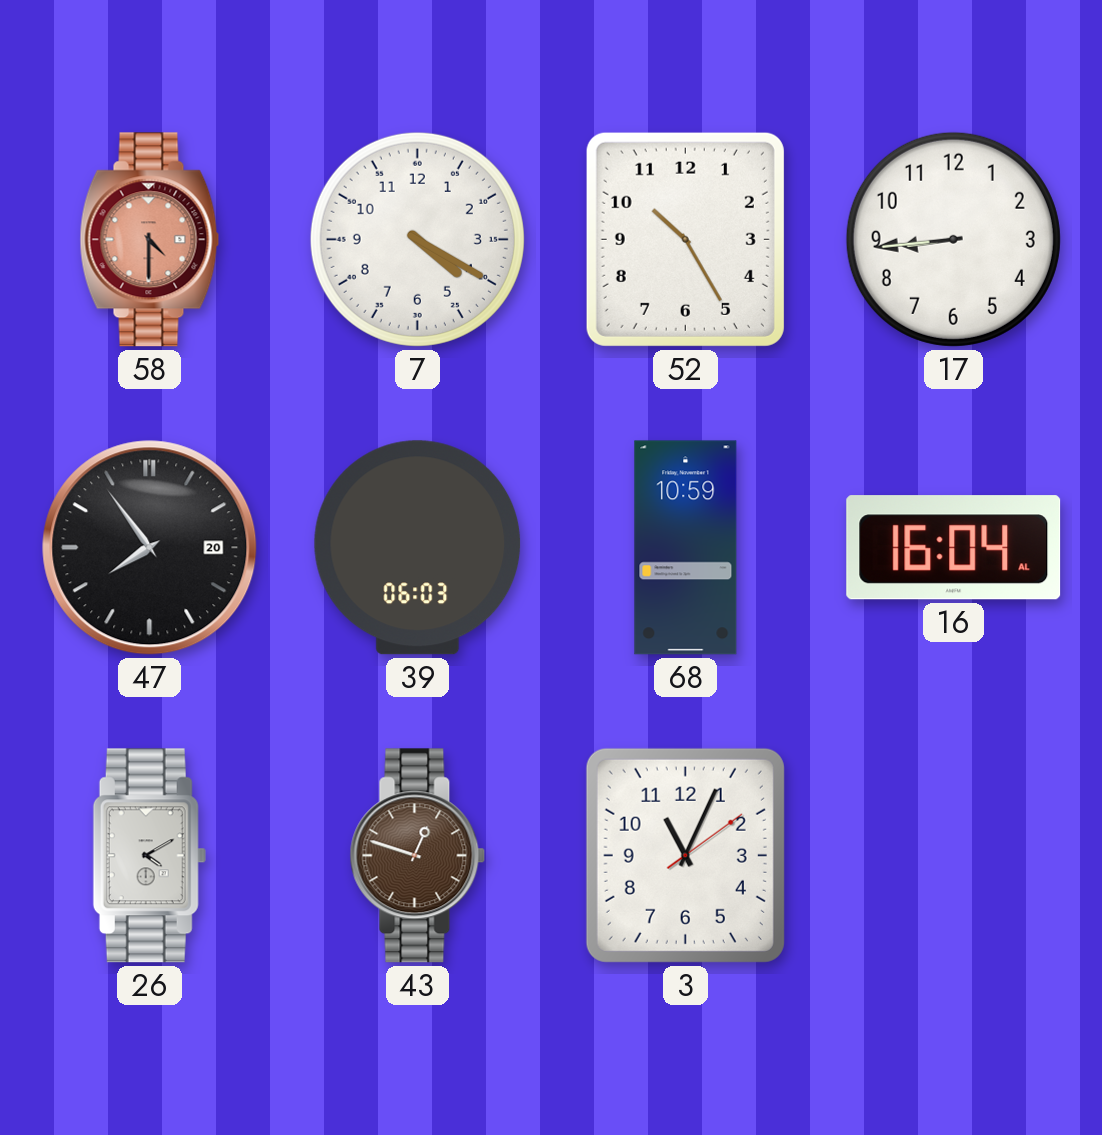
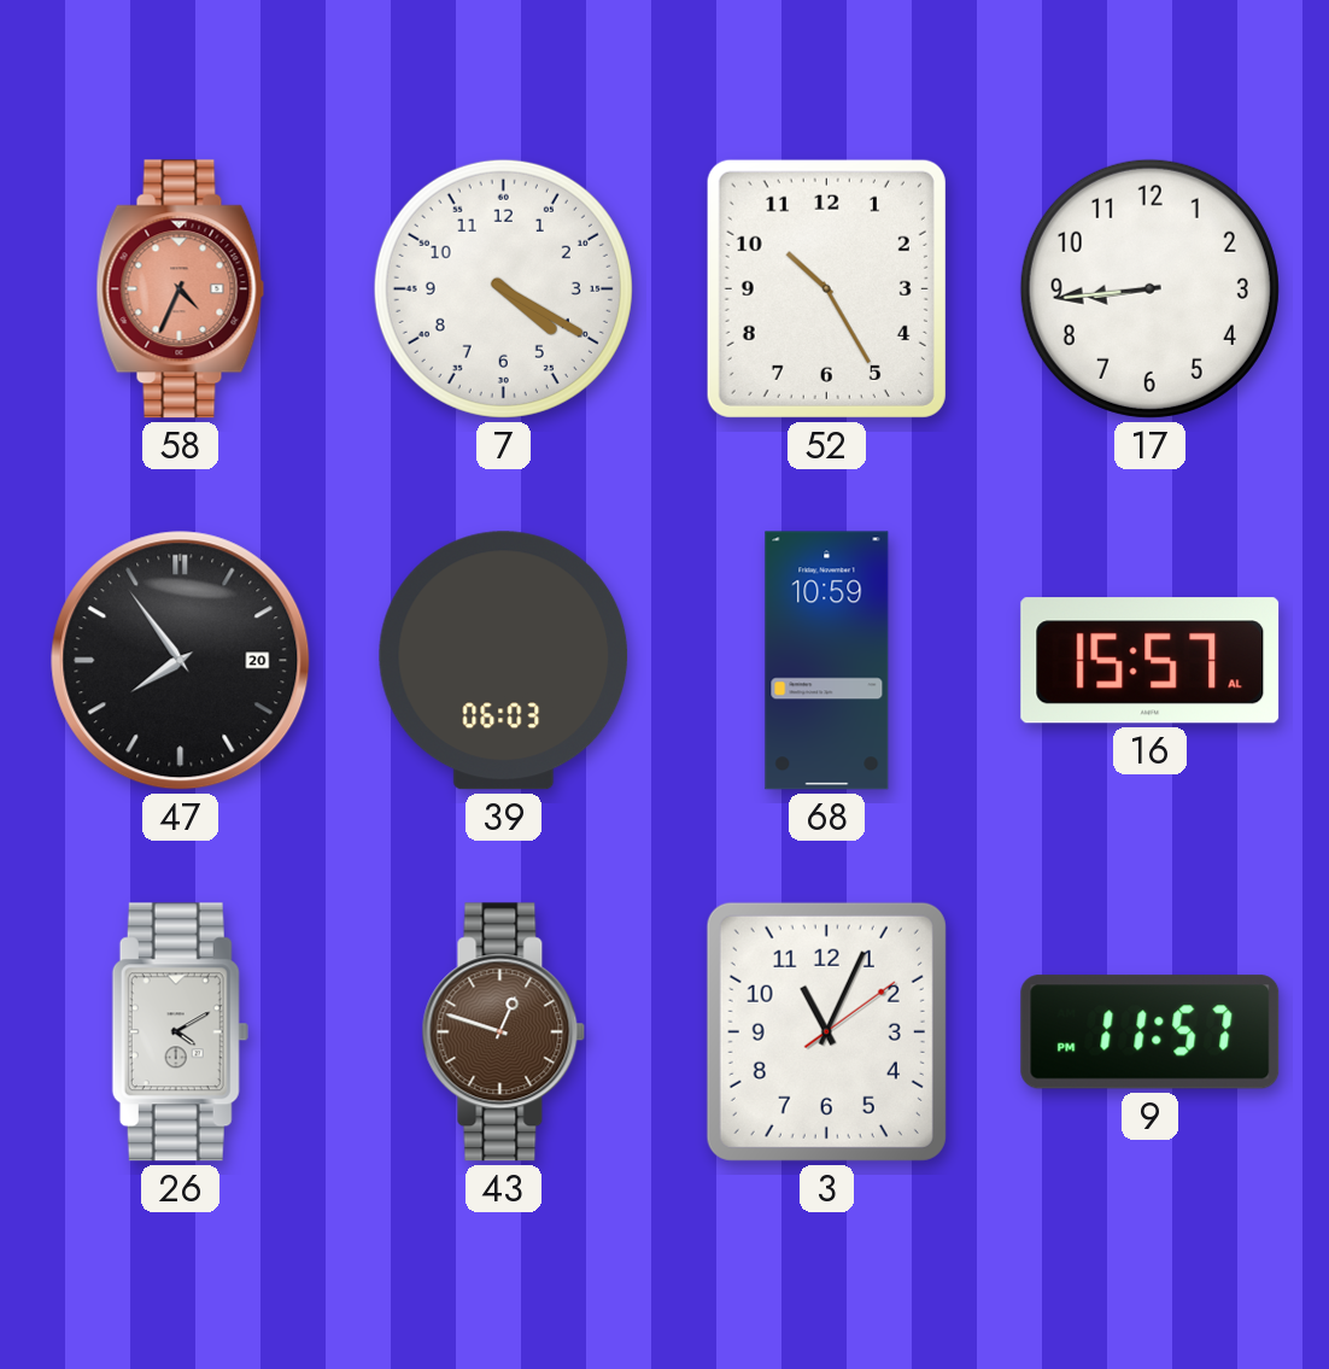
58: 4:30 -> 4:34 (181, 289)
16: 16:04 -> 15:57 (1151, 661)
9: none -> 11:57 (1151, 1032)
